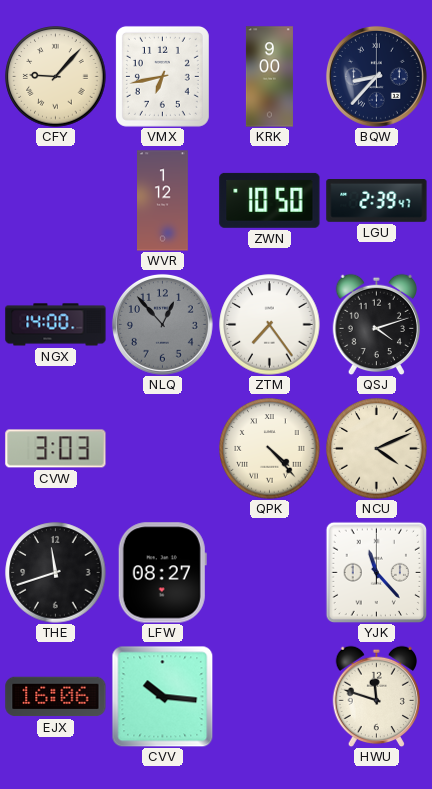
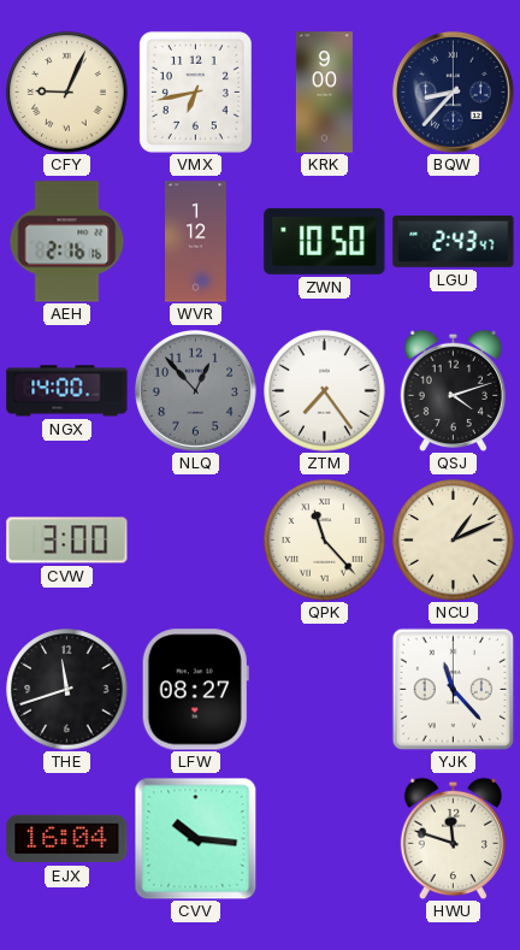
CFY: 9:07 -> 9:04 (67, 93)
AEH: none -> 2:16 (67, 242)
LGU: 2:39 -> 2:43 (454, 242)
CVW: 3:03 -> 3:00 (67, 541)
QPK: 4:23 -> 11:23 (325, 541)
NCU: 4:11 -> 1:11 (454, 541)
EJX: 16:06 -> 16:04 (67, 839)
